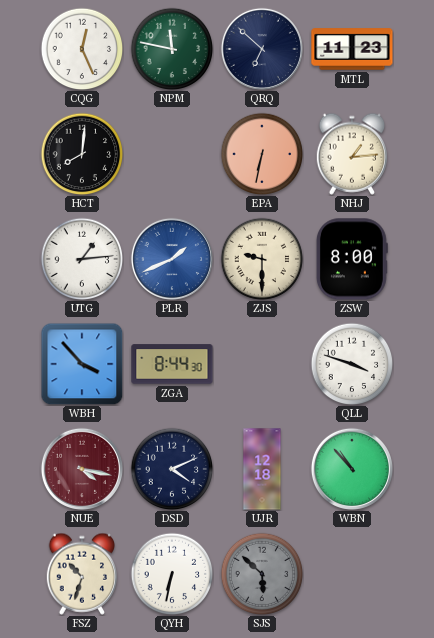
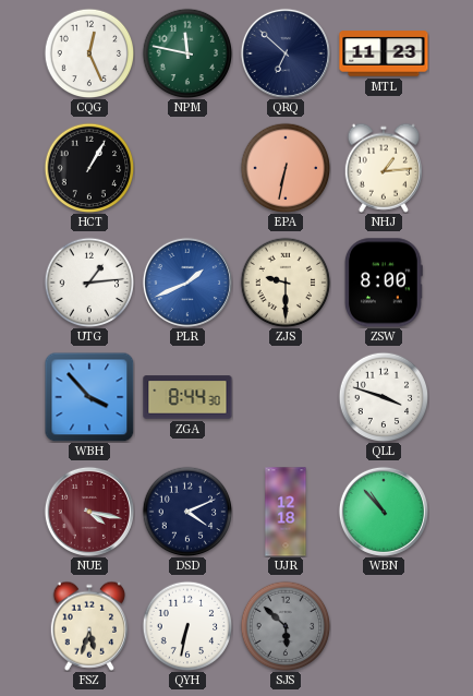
HCT: 8:01 -> 1:05 (89, 168)
FSZ: 10:33 -> 5:33 (89, 626)
